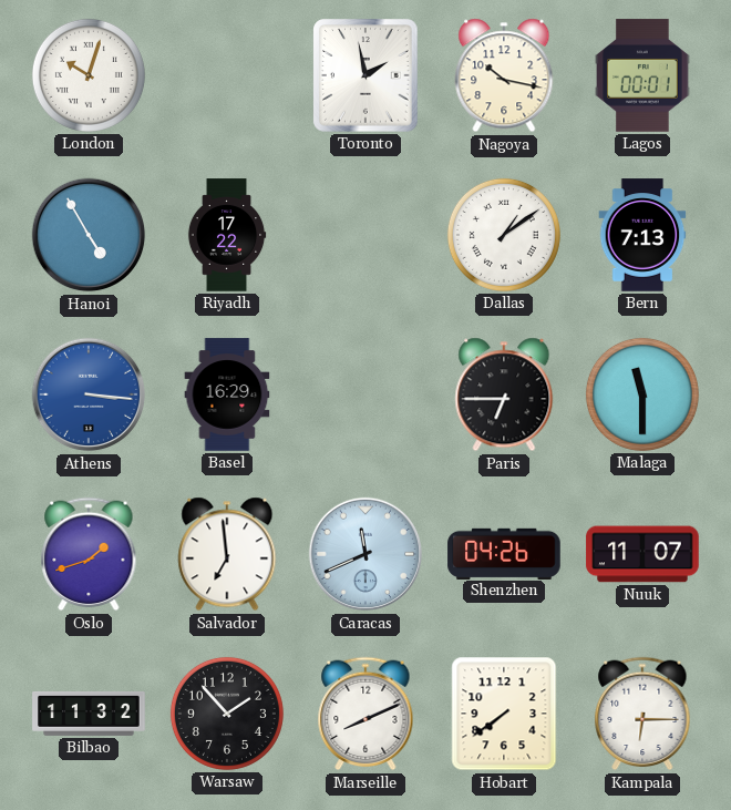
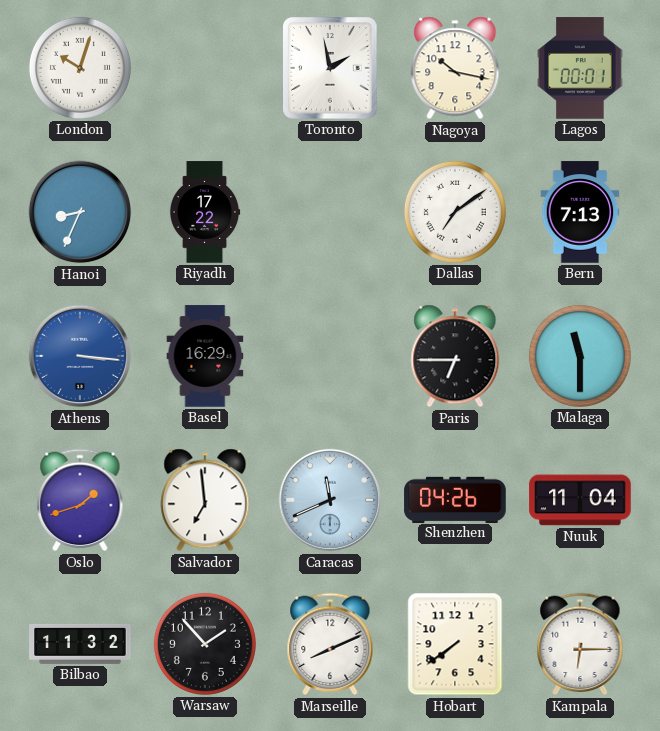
Hanoi: 4:55 -> 8:34 (80, 212)
Dallas: 1:09 -> 7:09 (455, 212)
Nuuk: 11:07 -> 11:04 (580, 500)
